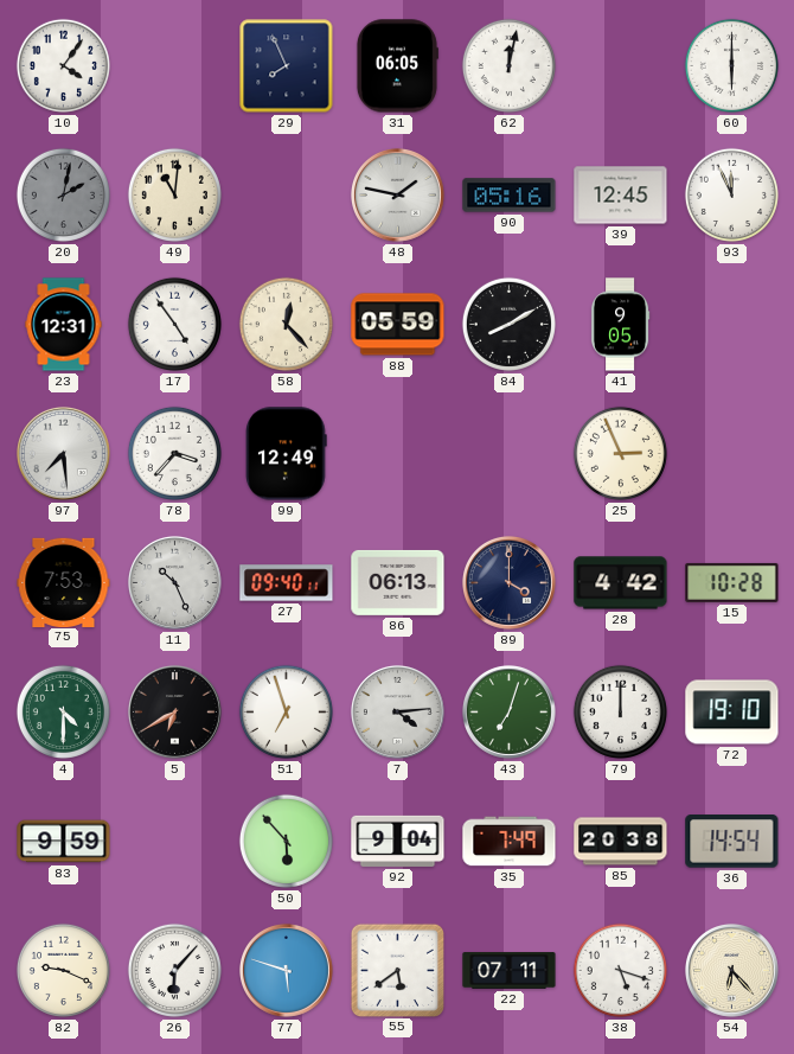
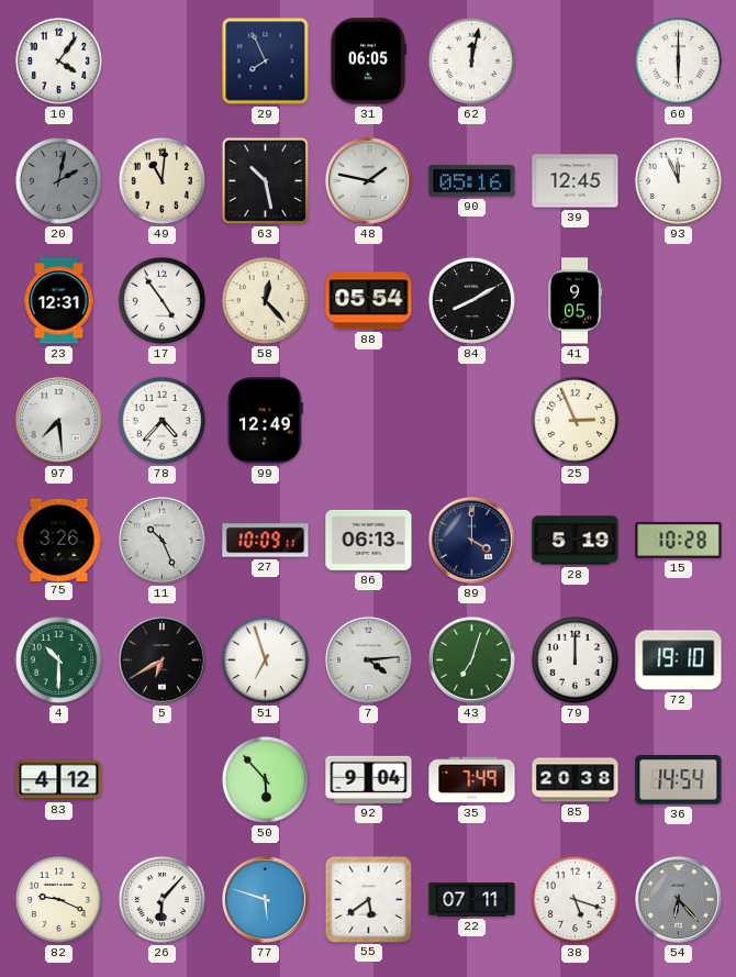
63: none -> 10:28 (265, 180)
88: 05:59 -> 05:54 (369, 301)
78: 3:37 -> 4:37 (161, 420)
75: 7:53 -> 3:26 (59, 540)
27: 09:40 -> 10:09 (266, 541)
28: 4:42 -> 5:19 (576, 541)
4: 4:30 -> 10:30 (58, 659)
83: 9:59 -> 4:12 (59, 780)
54 dial: cream -> grey (678, 899)
